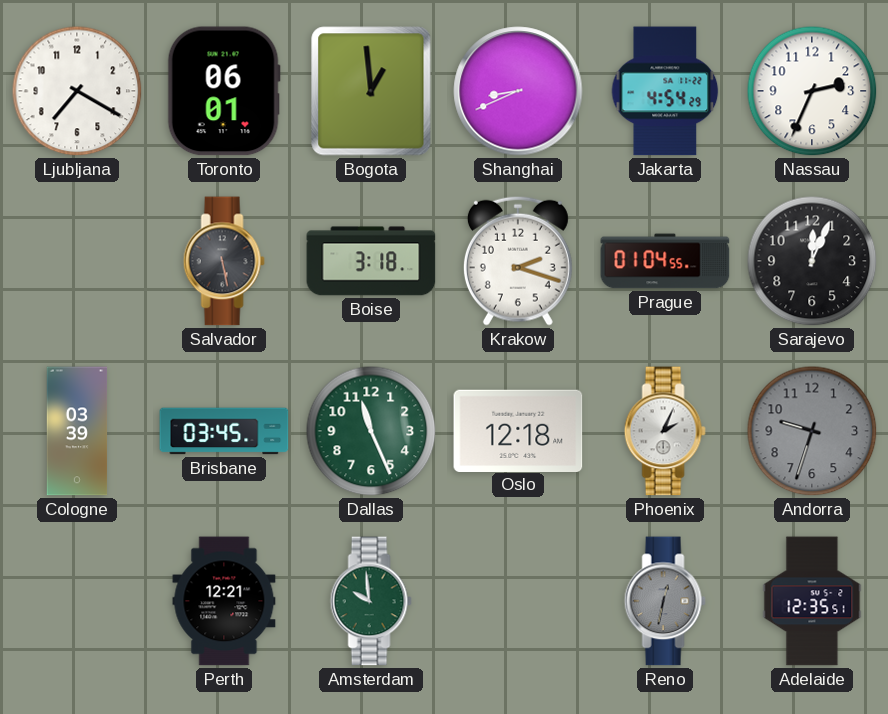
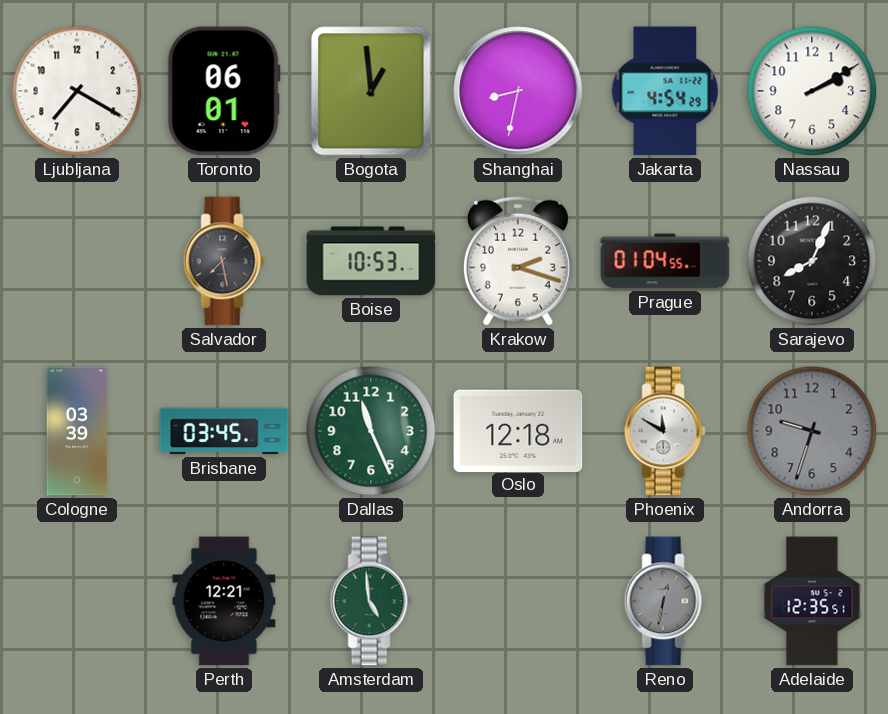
Shanghai: 8:41 -> 8:32 (518, 91)
Nassau: 2:34 -> 2:10 (812, 91)
Salvador: 5:28 -> 7:28 (224, 261)
Boise: 3:18 -> 10:53 (371, 261)
Sarajevo: 12:04 -> 8:04 (812, 261)
Phoenix: 2:04 -> 11:50 (665, 431)
Amsterdam: 9:59 -> 4:59 (371, 601)
